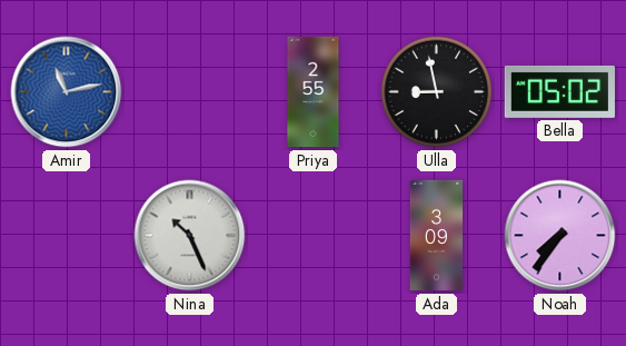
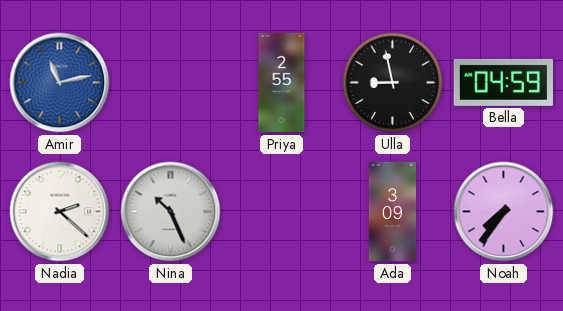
Bella: 05:02 -> 04:59 (503, 82)
Nadia: none -> 2:22 (60, 212)
